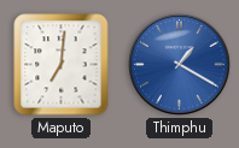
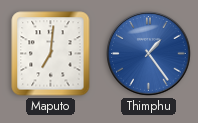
Thimphu: 1:20 -> 1:24 (149, 54)
